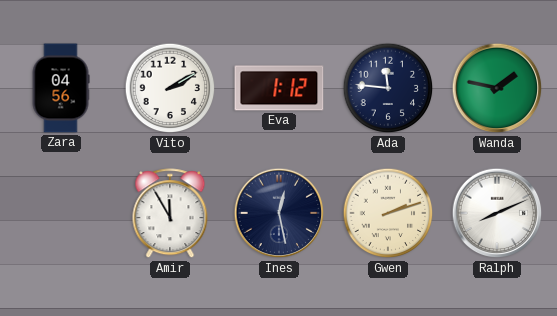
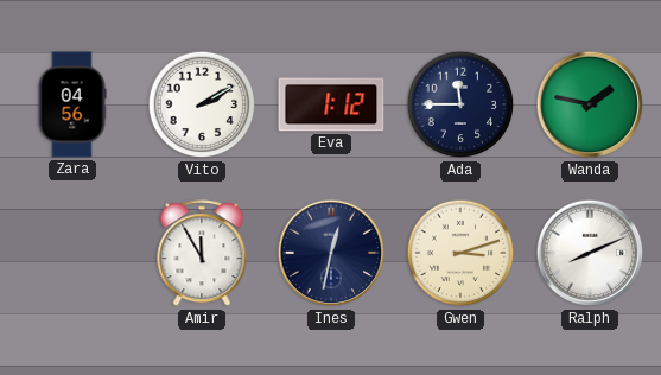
Ada: 11:46 -> 11:45 (460, 104)
Ines: 12:28 -> 12:32 (331, 253)
Gwen: 2:12 -> 3:12 (460, 253)
